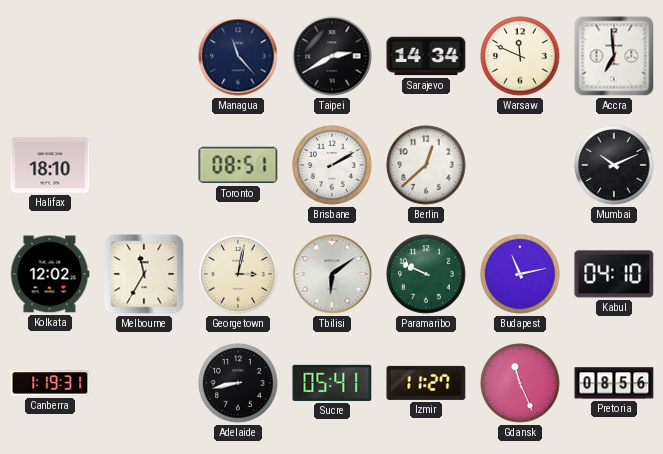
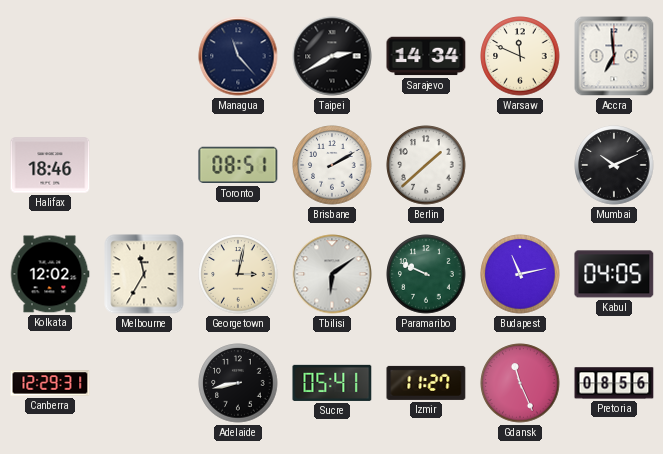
Halifax: 18:10 -> 18:46 (50, 165)
Berlin: 12:38 -> 1:38 (426, 165)
Kabul: 04:10 -> 04:05 (614, 274)
Canberra: 1:19 -> 12:29 (50, 383)
